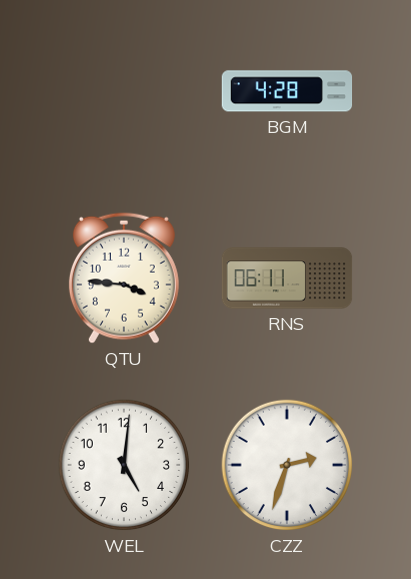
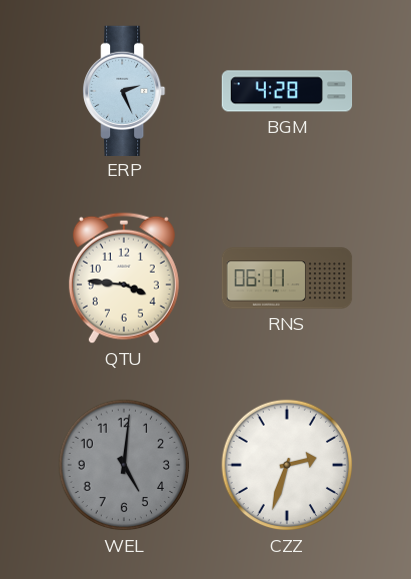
ERP: none -> 2:26 (125, 90)
WEL dial: white -> grey (124, 465)
